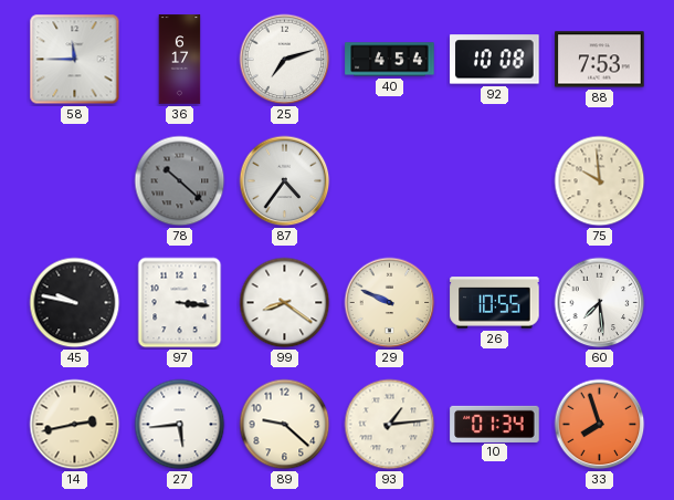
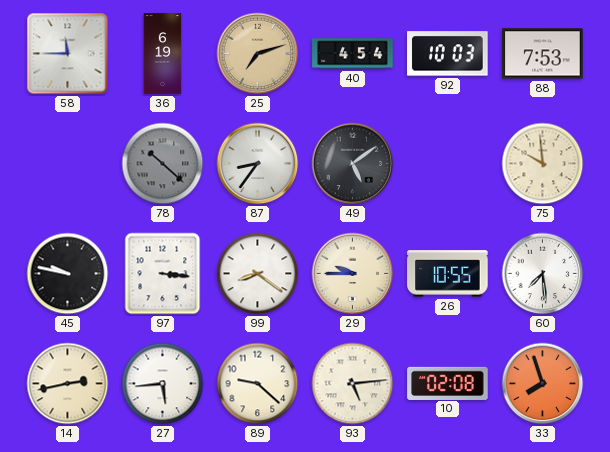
36: 6:17 -> 6:19 (163, 54)
25 dial: white -> champagne (258, 54)
92: 10:08 -> 10:03 (448, 54)
87: 4:36 -> 8:36 (258, 164)
49: none -> 5:09 (353, 164)
29: 9:49 -> 9:45 (353, 274)
93: 1:14 -> 5:14 (353, 384)
10: 01:34 -> 02:08 (448, 383)
